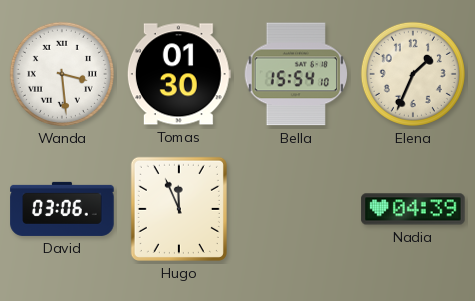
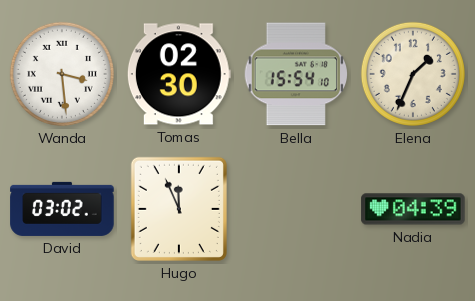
Tomas: 01:30 -> 02:30 (179, 74)
David: 03:06 -> 03:02 (62, 209)
